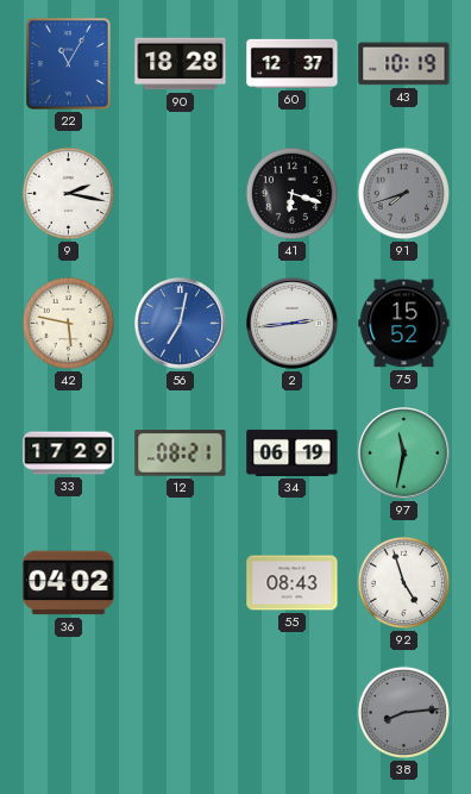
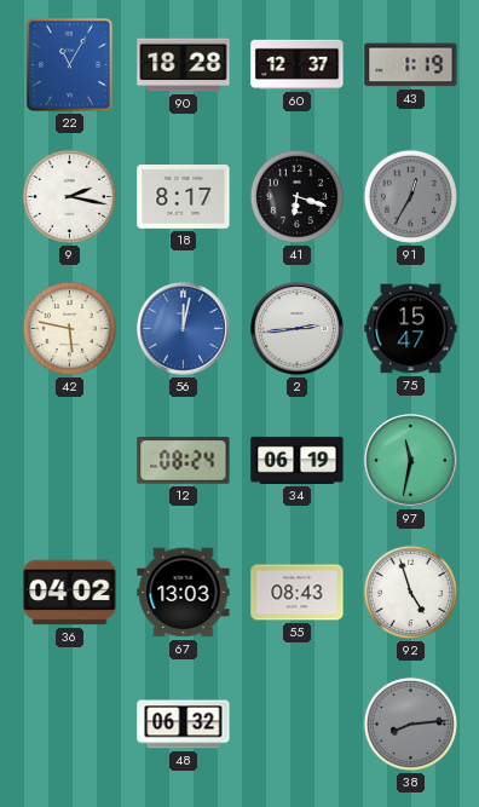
43: 10:19 -> 1:19 (411, 65)
18: none -> 8:17 (184, 197)
91: 7:42 -> 12:35 (410, 196)
56: 7:02 -> 12:02 (184, 329)
75: 15:52 -> 15:47 (411, 329)
33: 17:29 -> none (69, 454)
12: 08:21 -> 08:24 (184, 461)
67: none -> 13:03 (184, 593)
48: none -> 06:32 (184, 725)
